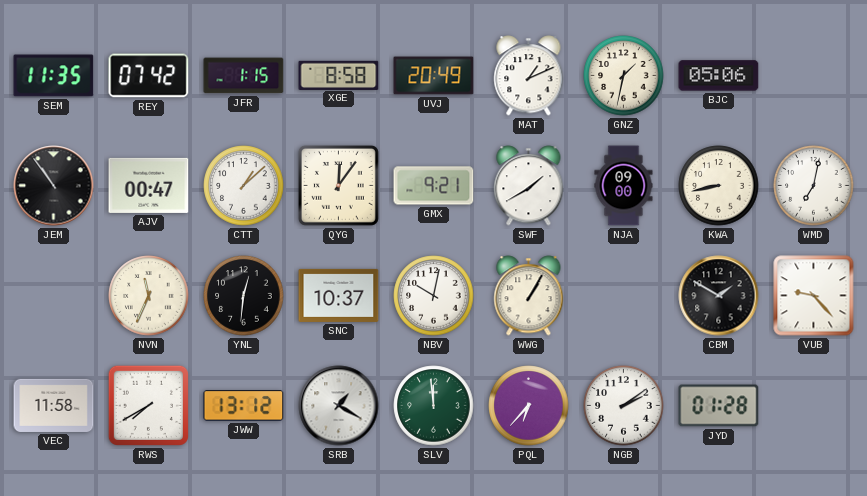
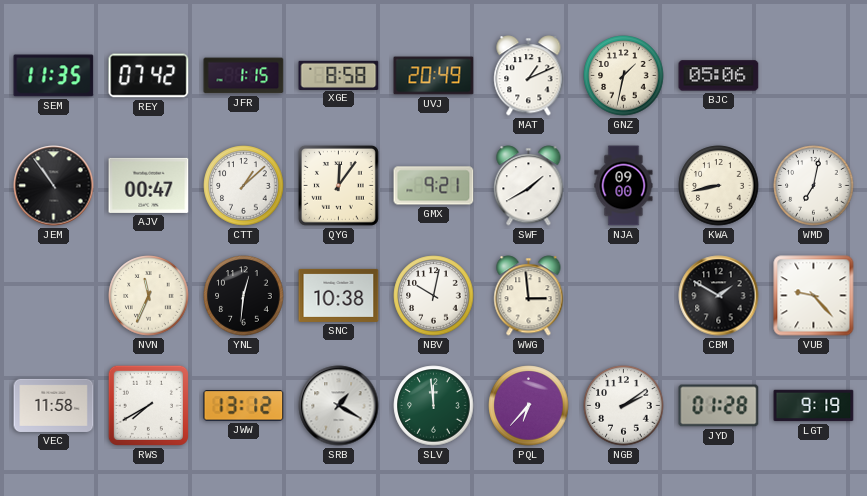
SNC: 10:37 -> 10:38 (339, 295)
WWG: 1:05 -> 2:59 (529, 296)
LGT: none -> 9:19 (814, 406)
